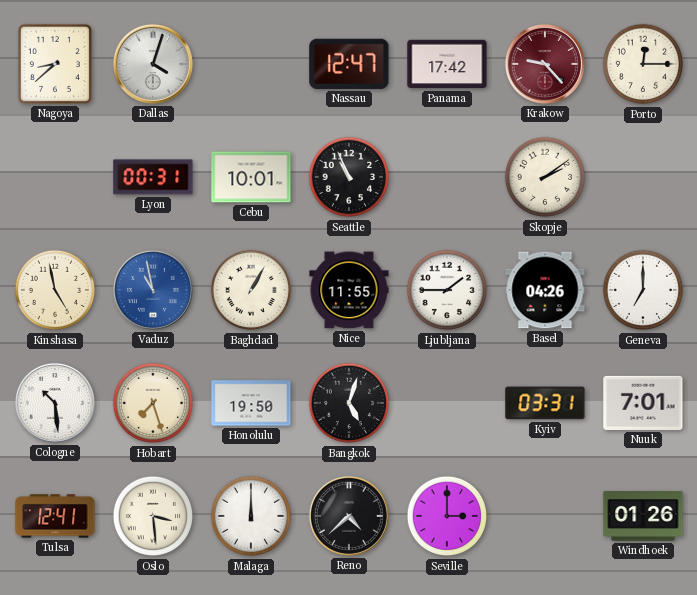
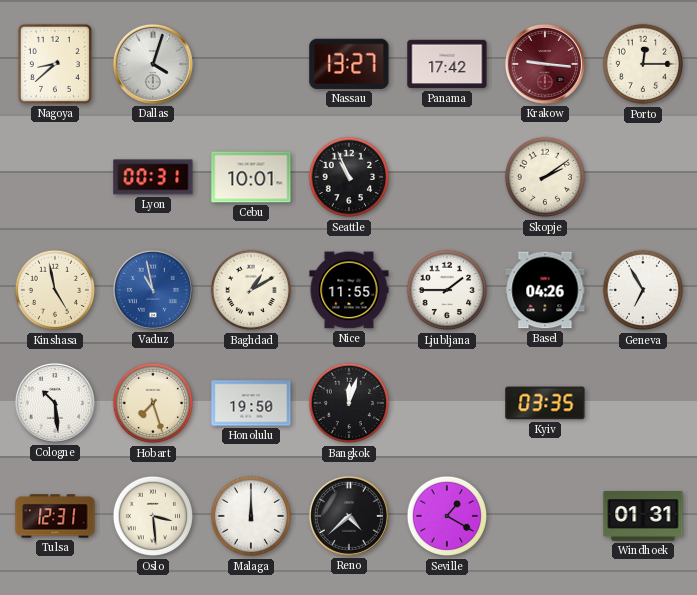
Nassau: 12:47 -> 13:27 (349, 64)
Krakow: 9:23 -> 9:16 (545, 64)
Baghdad: 1:05 -> 1:10 (251, 290)
Geneva: 7:00 -> 6:55 (643, 290)
Bangkok: 5:03 -> 12:03 (349, 403)
Kyiv: 03:31 -> 03:35 (545, 403)
Nuuk: 7:01 -> none (643, 403)
Tulsa: 12:41 -> 12:31 (55, 516)
Seville: 3:00 -> 1:20 (447, 516)
Windhoek: 01:26 -> 01:31 (643, 516)
